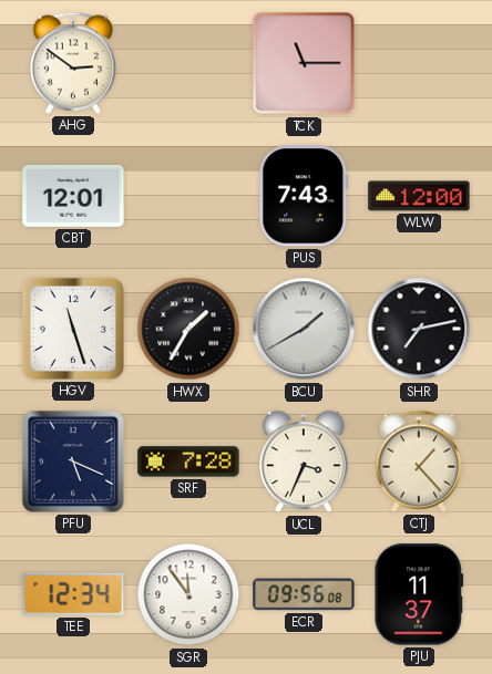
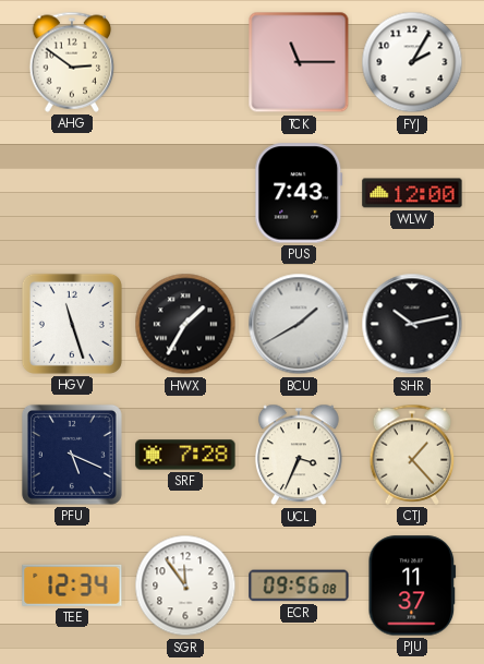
FYJ: none -> 2:05 (412, 62)
CBT: 12:01 -> none (73, 196)
SHR: 7:13 -> 10:13 (412, 324)
